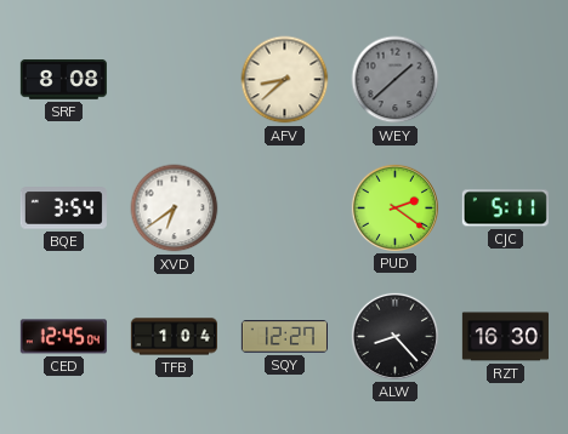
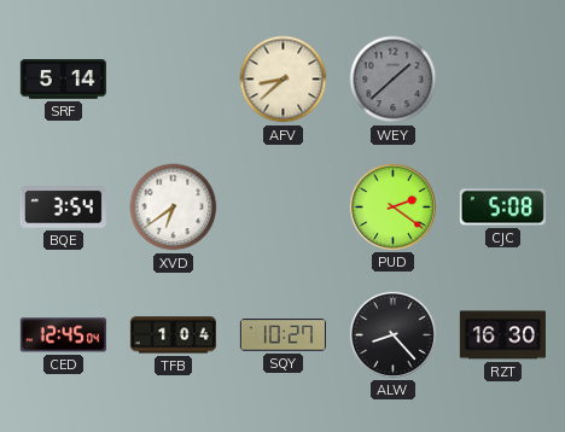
SRF: 8:08 -> 5:14 (63, 80)
CJC: 5:11 -> 5:08 (502, 208)
SQY: 12:27 -> 10:27 (282, 335)
